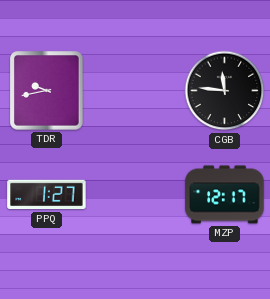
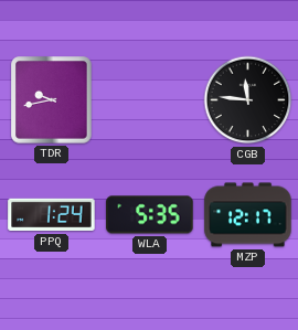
PPQ: 1:27 -> 1:24 (52, 215)
WLA: none -> 5:35 (150, 215)
